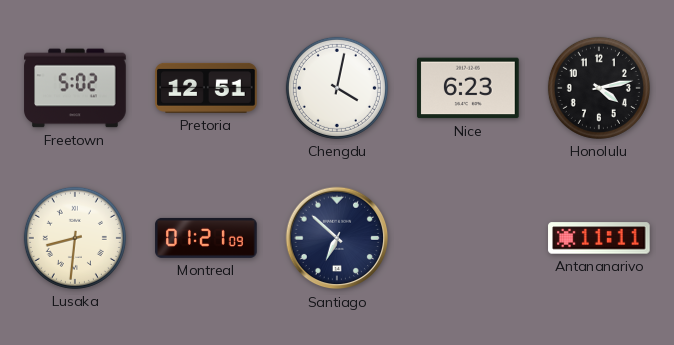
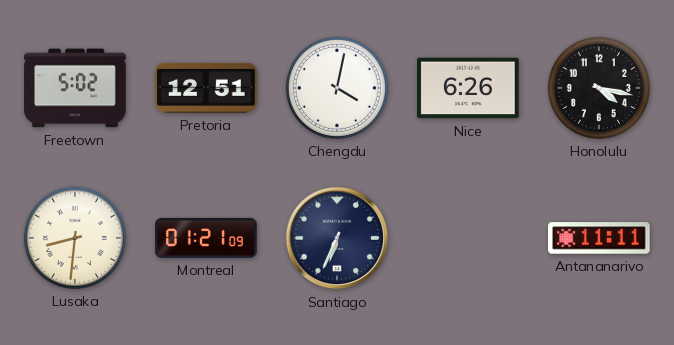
Nice: 6:23 -> 6:26 (468, 88)
Honolulu: 4:13 -> 4:17 (599, 88)
Santiago: 6:52 -> 6:34 (337, 238)
